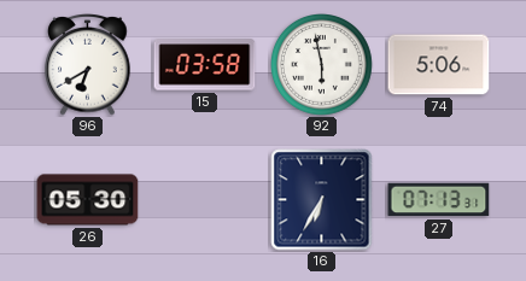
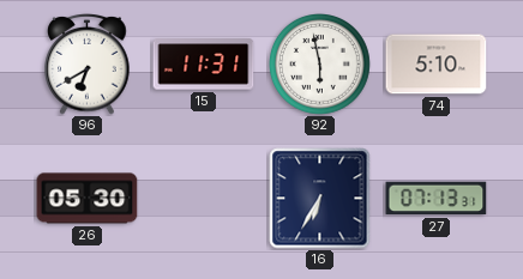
15: 03:58 -> 11:31 (204, 65)
74: 5:06 -> 5:10 (437, 65)
